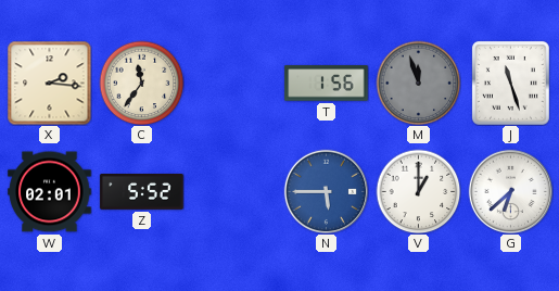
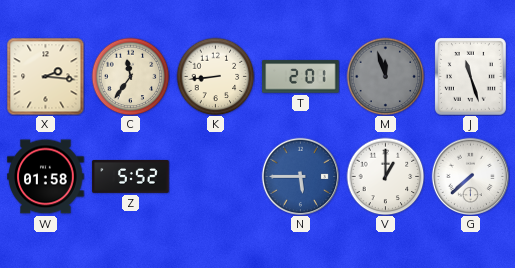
K: none -> 8:44 (215, 76)
T: 1:56 -> 2:01 (301, 77)
W: 02:01 -> 01:58 (46, 177)
G: 6:38 -> 7:38 (470, 176)
